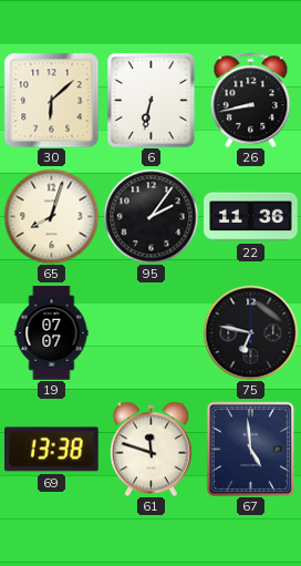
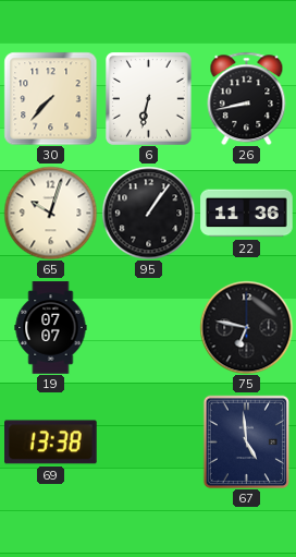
30: 6:08 -> 7:37 (50, 98)
65: 8:03 -> 10:03 (50, 213)
95: 2:06 -> 1:06 (148, 213)
61: 11:48 -> none (150, 449)
